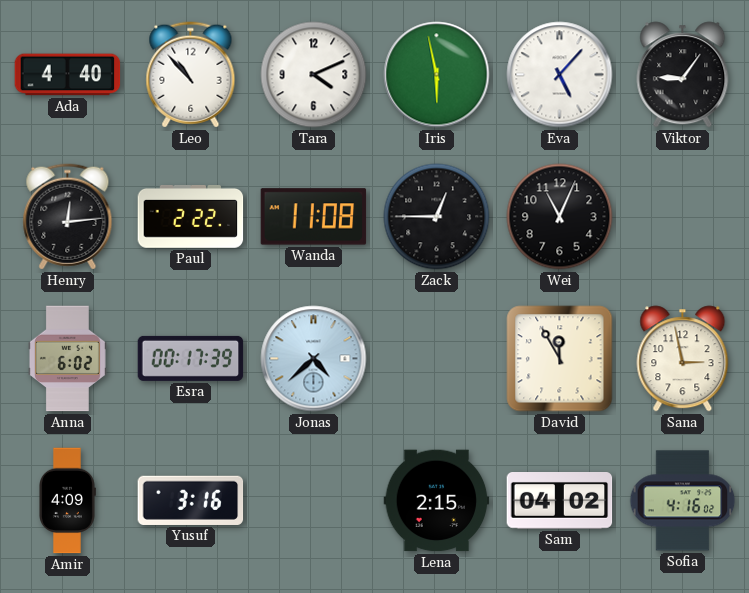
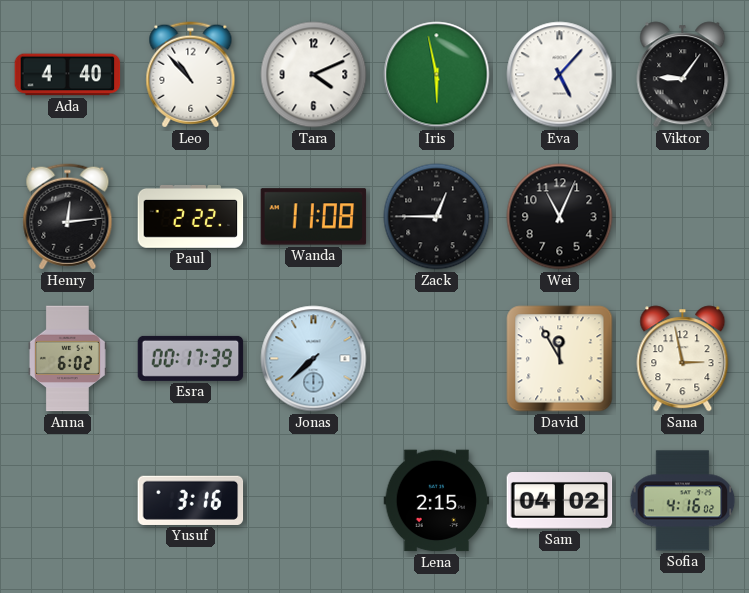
Jonas: 4:38 -> 7:38 (314, 359)
Amir: 4:09 -> none (68, 501)
